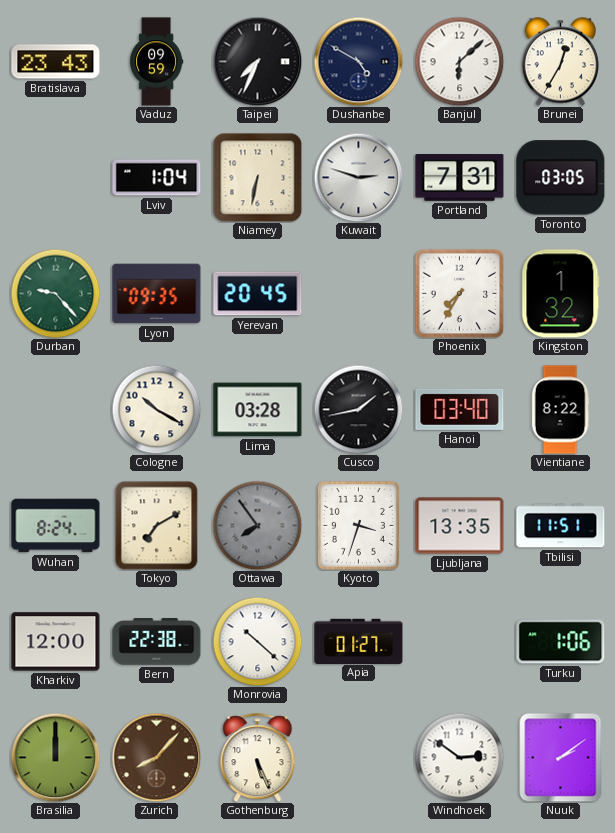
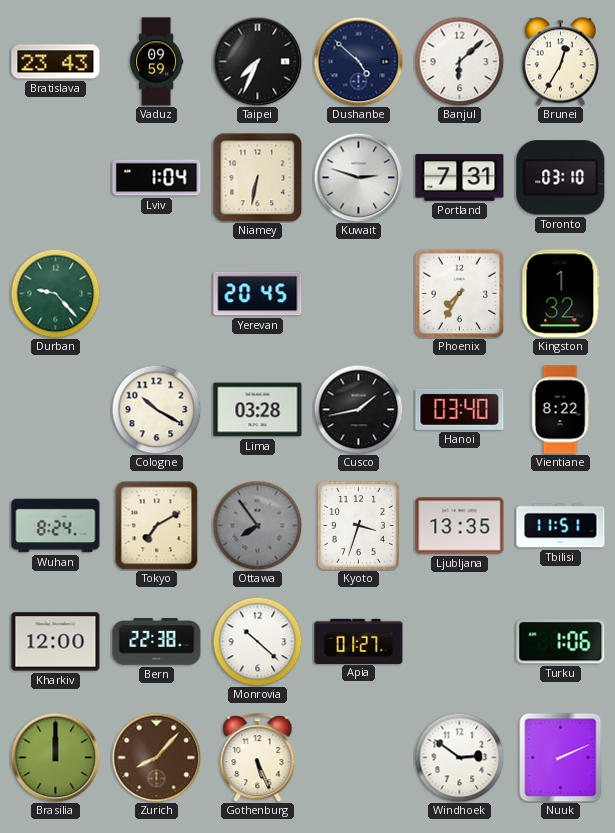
Dushanbe: 4:50 -> 4:52 (358, 61)
Toronto: 03:05 -> 03:10 (561, 178)
Lyon: 09:35 -> none (157, 294)
Nuuk: 2:09 -> 2:11 (561, 757)
